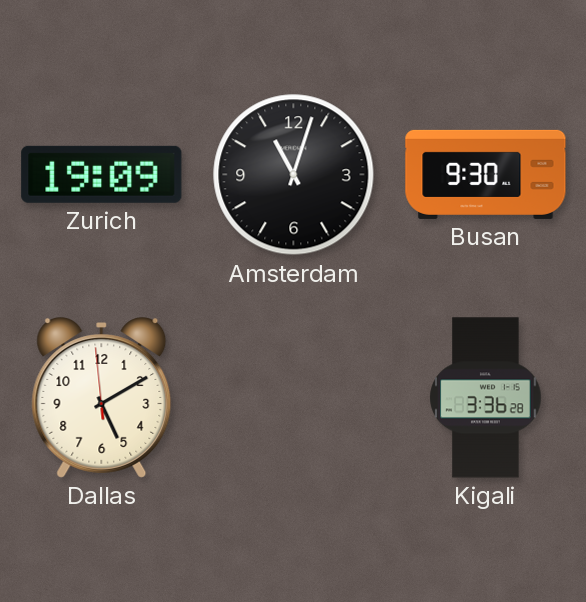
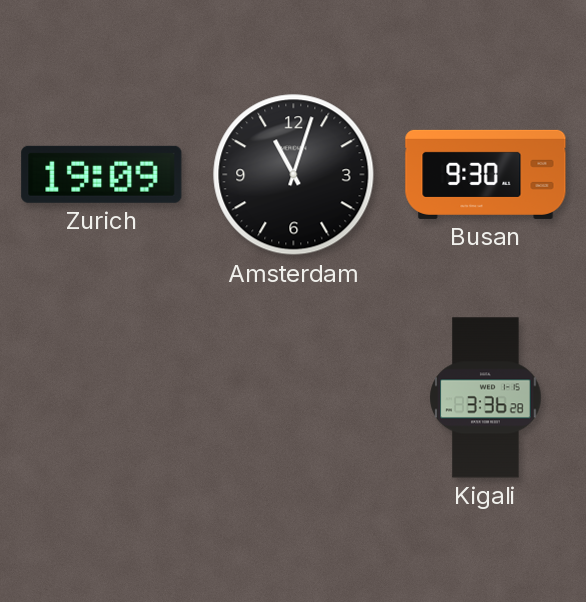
Dallas: 5:09 -> none (102, 398)
